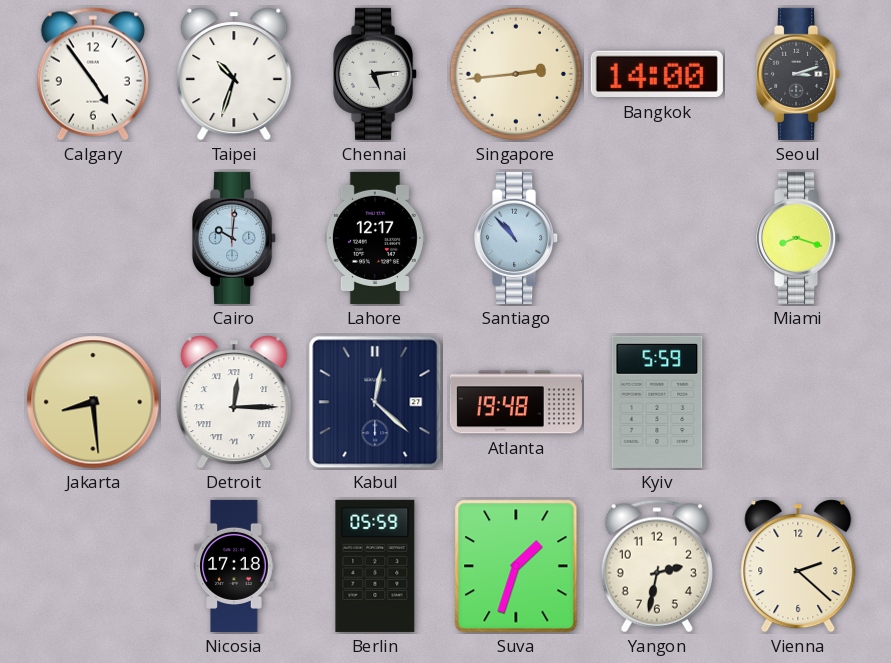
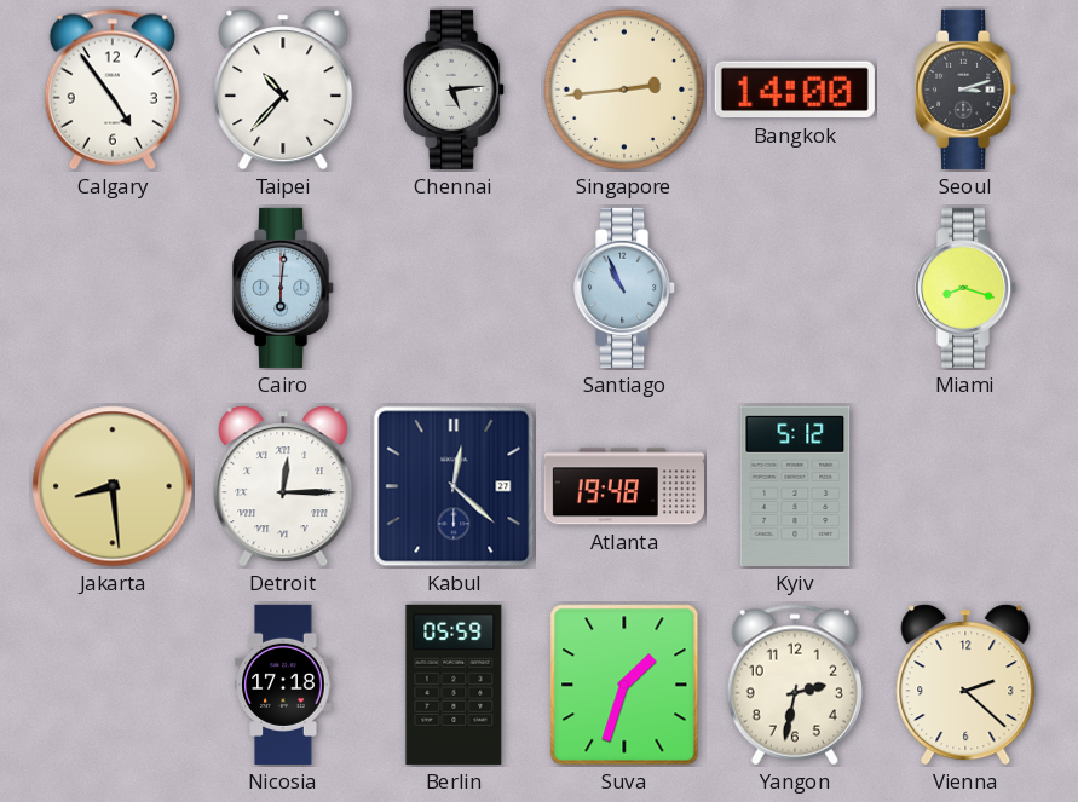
Taipei: 10:33 -> 10:37 (283, 90)
Cairo: 10:01 -> 6:01 (284, 288)
Lahore: 12:17 -> none (375, 238)
Santiago: 10:53 -> 10:56 (626, 288)
Kyiv: 5:59 -> 5:12 (795, 486)
